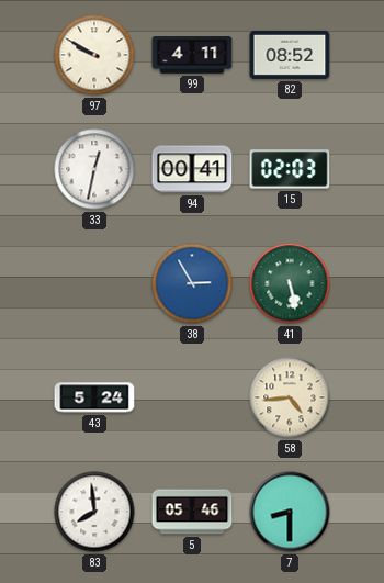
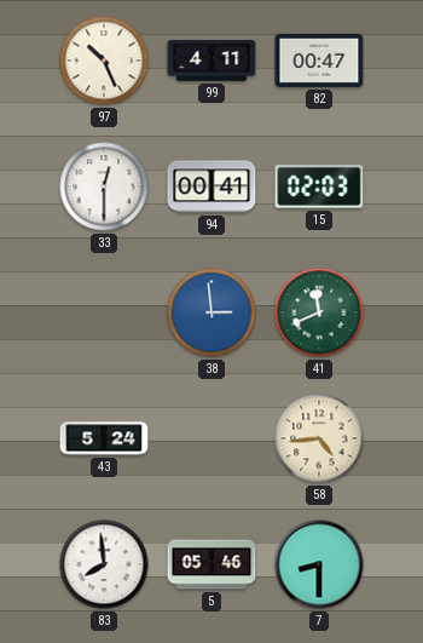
97: 9:50 -> 10:26 (104, 61)
82: 08:52 -> 00:47 (319, 61)
33: 12:32 -> 12:30 (104, 186)
38: 2:55 -> 2:59 (211, 312)
41: 5:28 -> 11:41 (319, 312)
